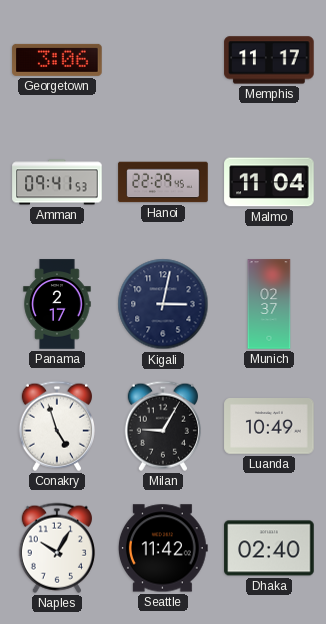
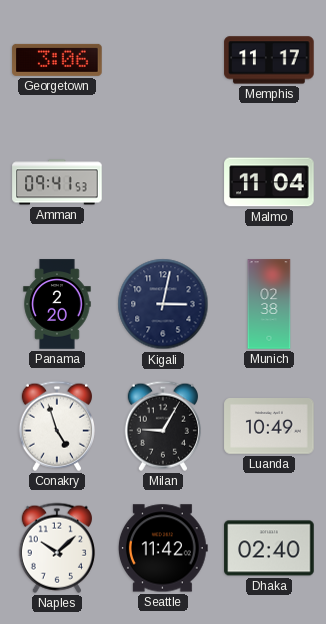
Hanoi: 22:29 -> none (163, 182)
Panama: 2:17 -> 2:20 (57, 304)
Munich: 02:37 -> 02:38 (269, 304)
Naples: 10:05 -> 10:08 (57, 548)
